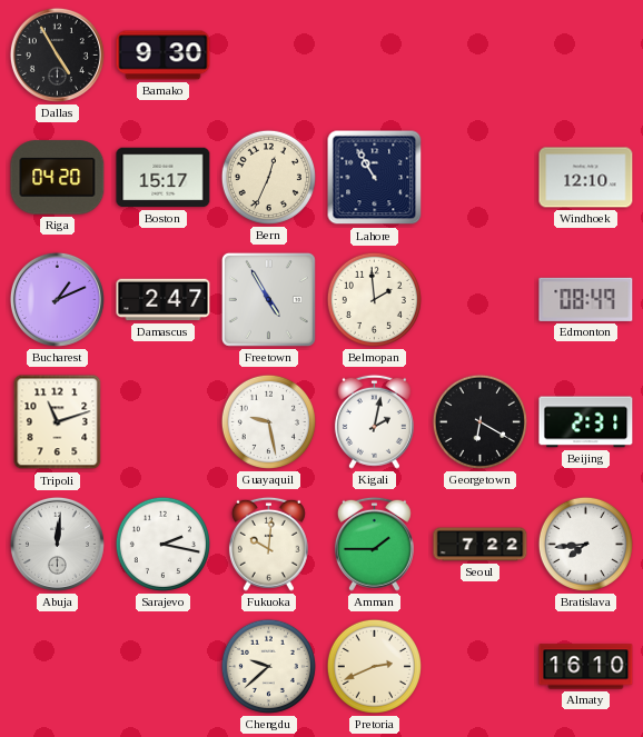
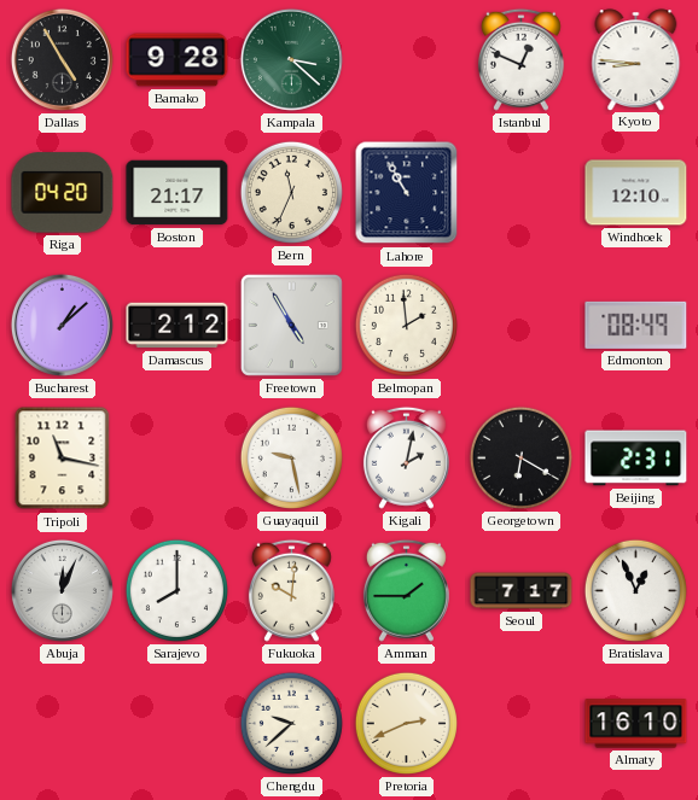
Bamako: 9:30 -> 9:28 (178, 60)
Kampala: none -> 3:22 (291, 59)
Istanbul: none -> 12:49 (520, 59)
Kyoto: none -> 8:46 (636, 59)
Boston: 15:17 -> 21:17 (178, 193)
Bern: 12:34 -> 11:34 (291, 192)
Bucharest: 1:11 -> 1:08 (62, 325)
Damascus: 2:47 -> 2:12 (178, 326)
Tripoli: 11:12 -> 11:17 (63, 459)
Abuja: 12:01 -> 12:04 (62, 590)
Sarajevo: 2:17 -> 8:00 (176, 590)
Seoul: 7:22 -> 7:17 (522, 591)
Bratislava: 7:44 -> 12:56 (635, 590)
